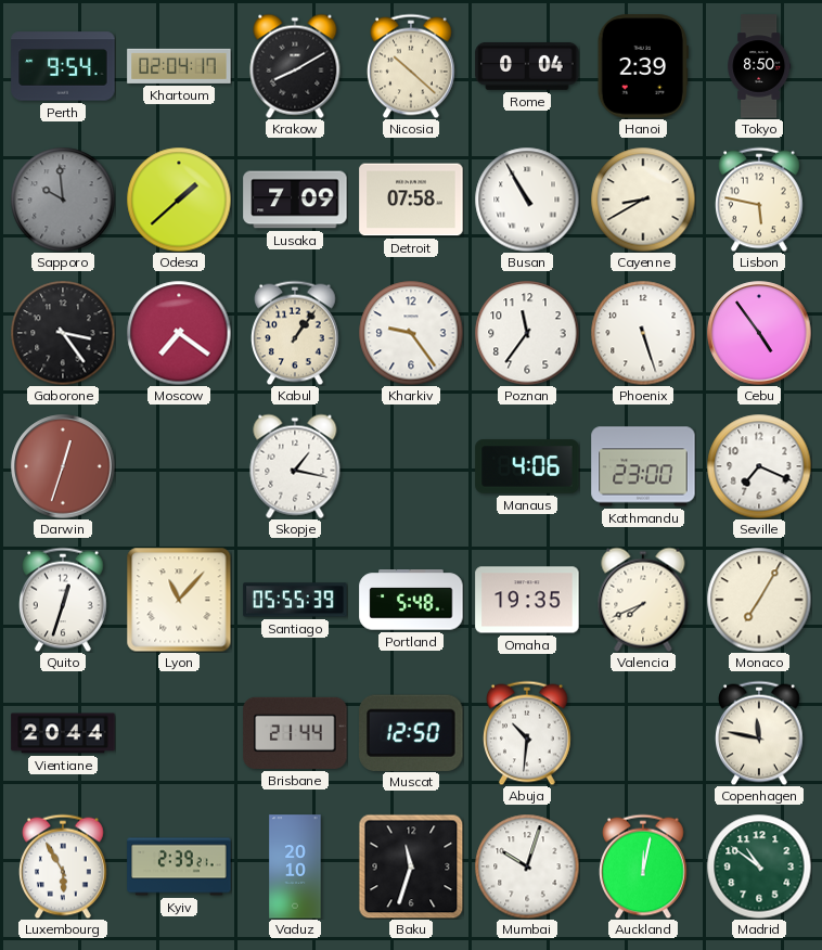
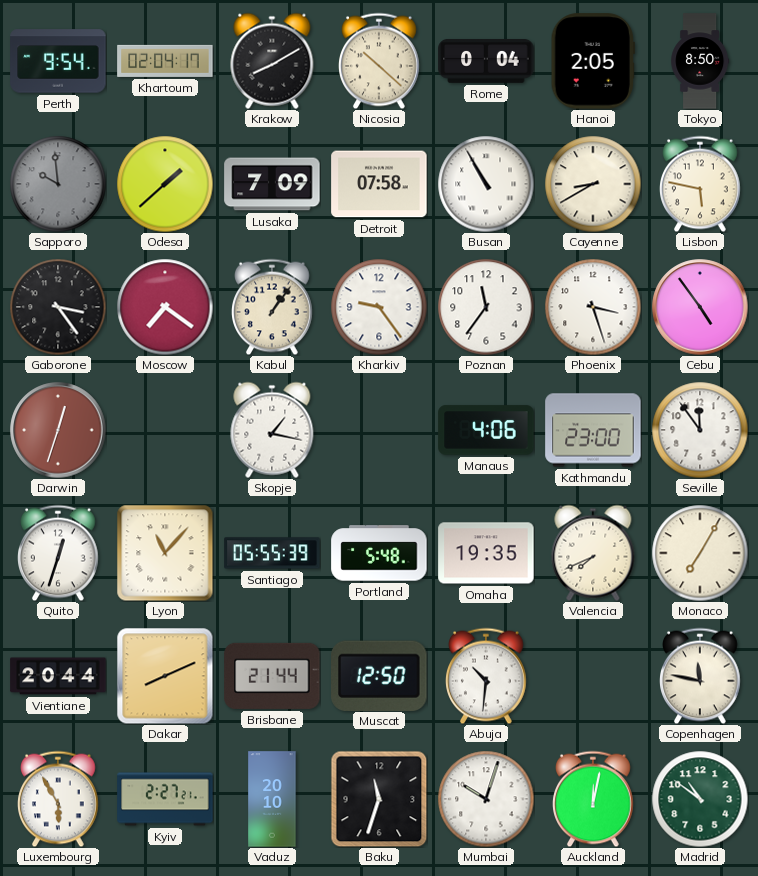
Hanoi: 2:39 -> 2:05 (593, 61)
Phoenix: 5:27 -> 3:27 (593, 307)
Seville: 7:19 -> 11:54 (700, 430)
Dakar: none -> 8:11 (165, 676)
Kyiv: 2:39 -> 2:27 (165, 799)
